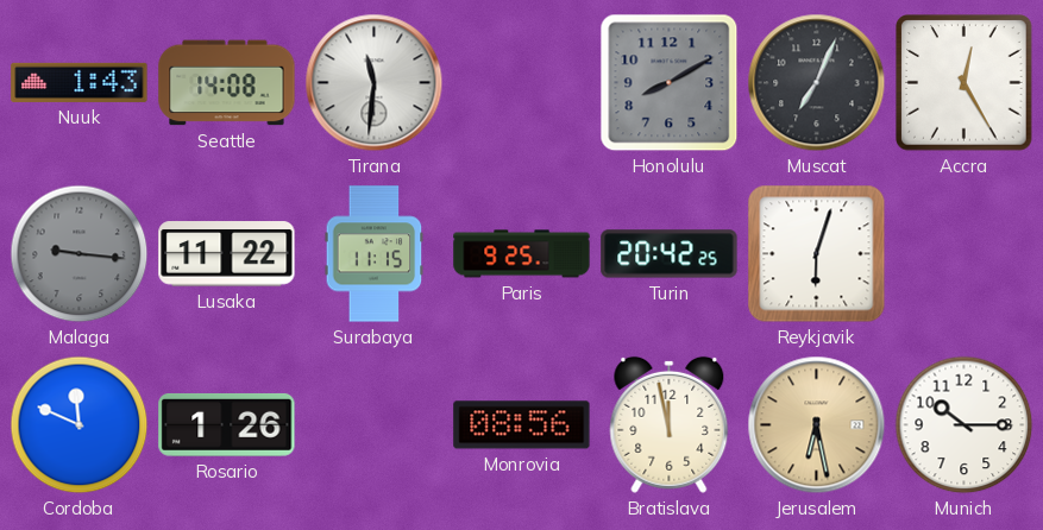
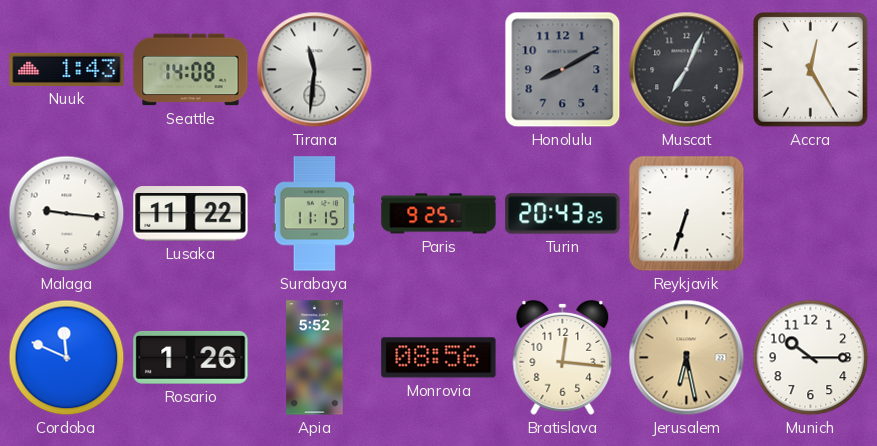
Malaga dial: grey -> white (67, 214)
Turin: 20:42 -> 20:43 (563, 214)
Reykjavik: 6:03 -> 6:33 (687, 214)
Apia: none -> 5:52 (315, 358)
Bratislava: 11:58 -> 12:16 (563, 357)
